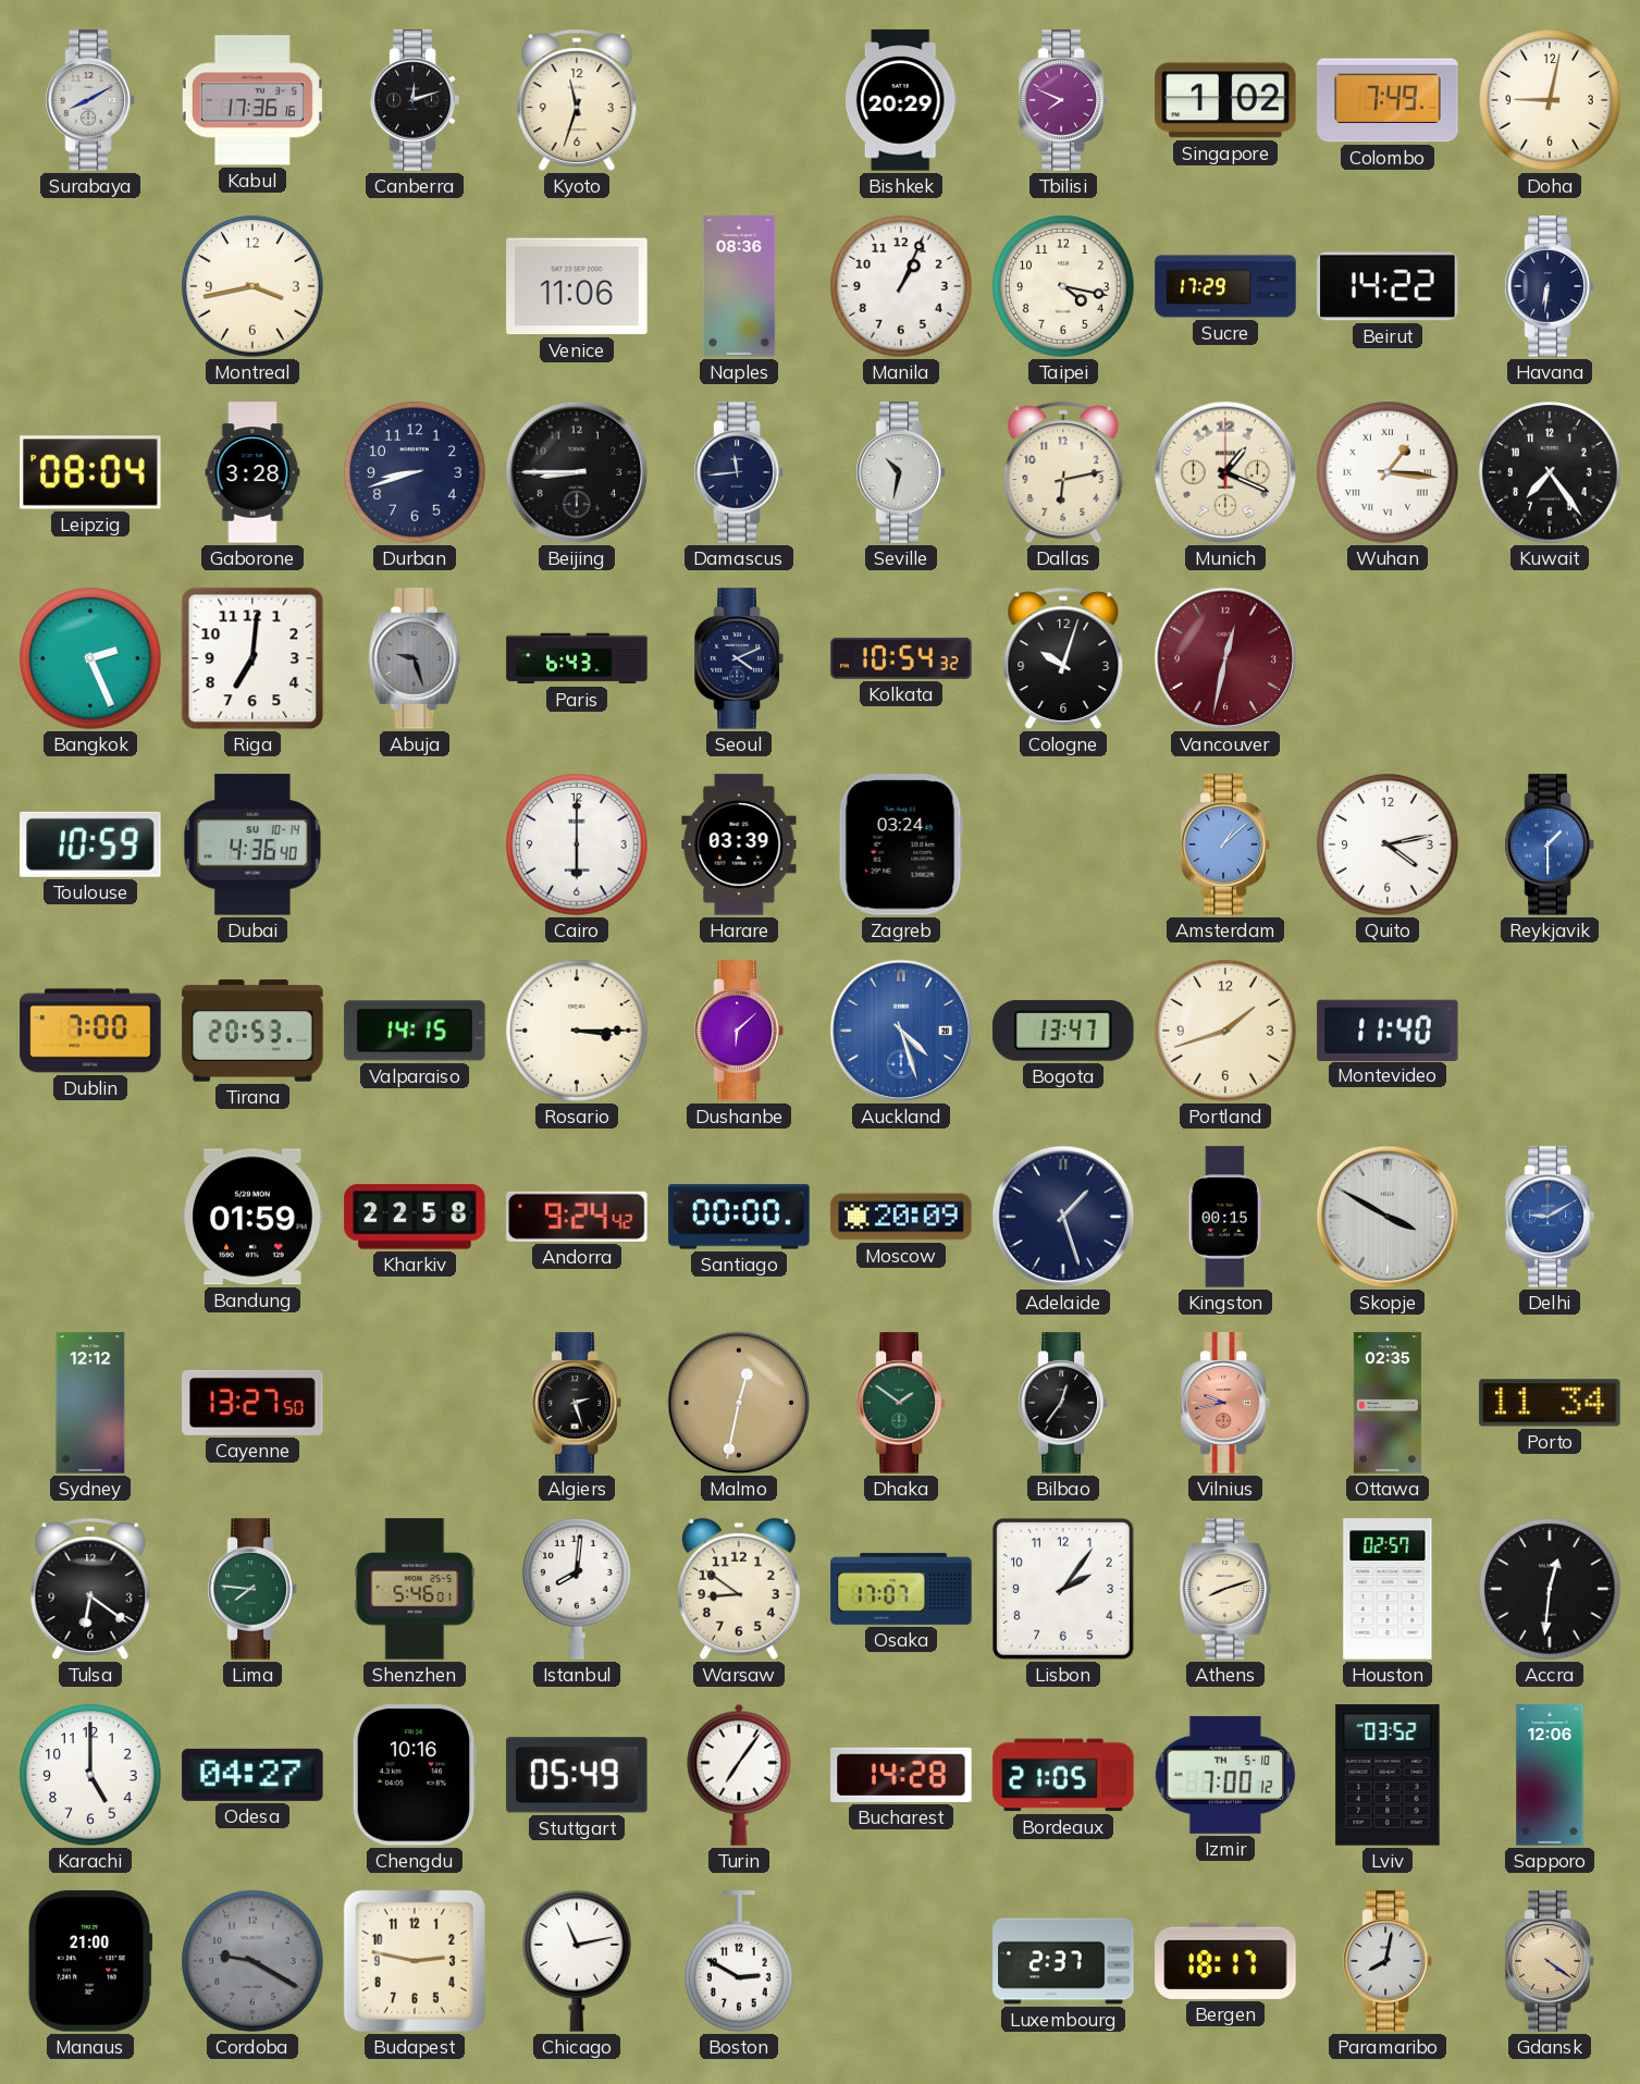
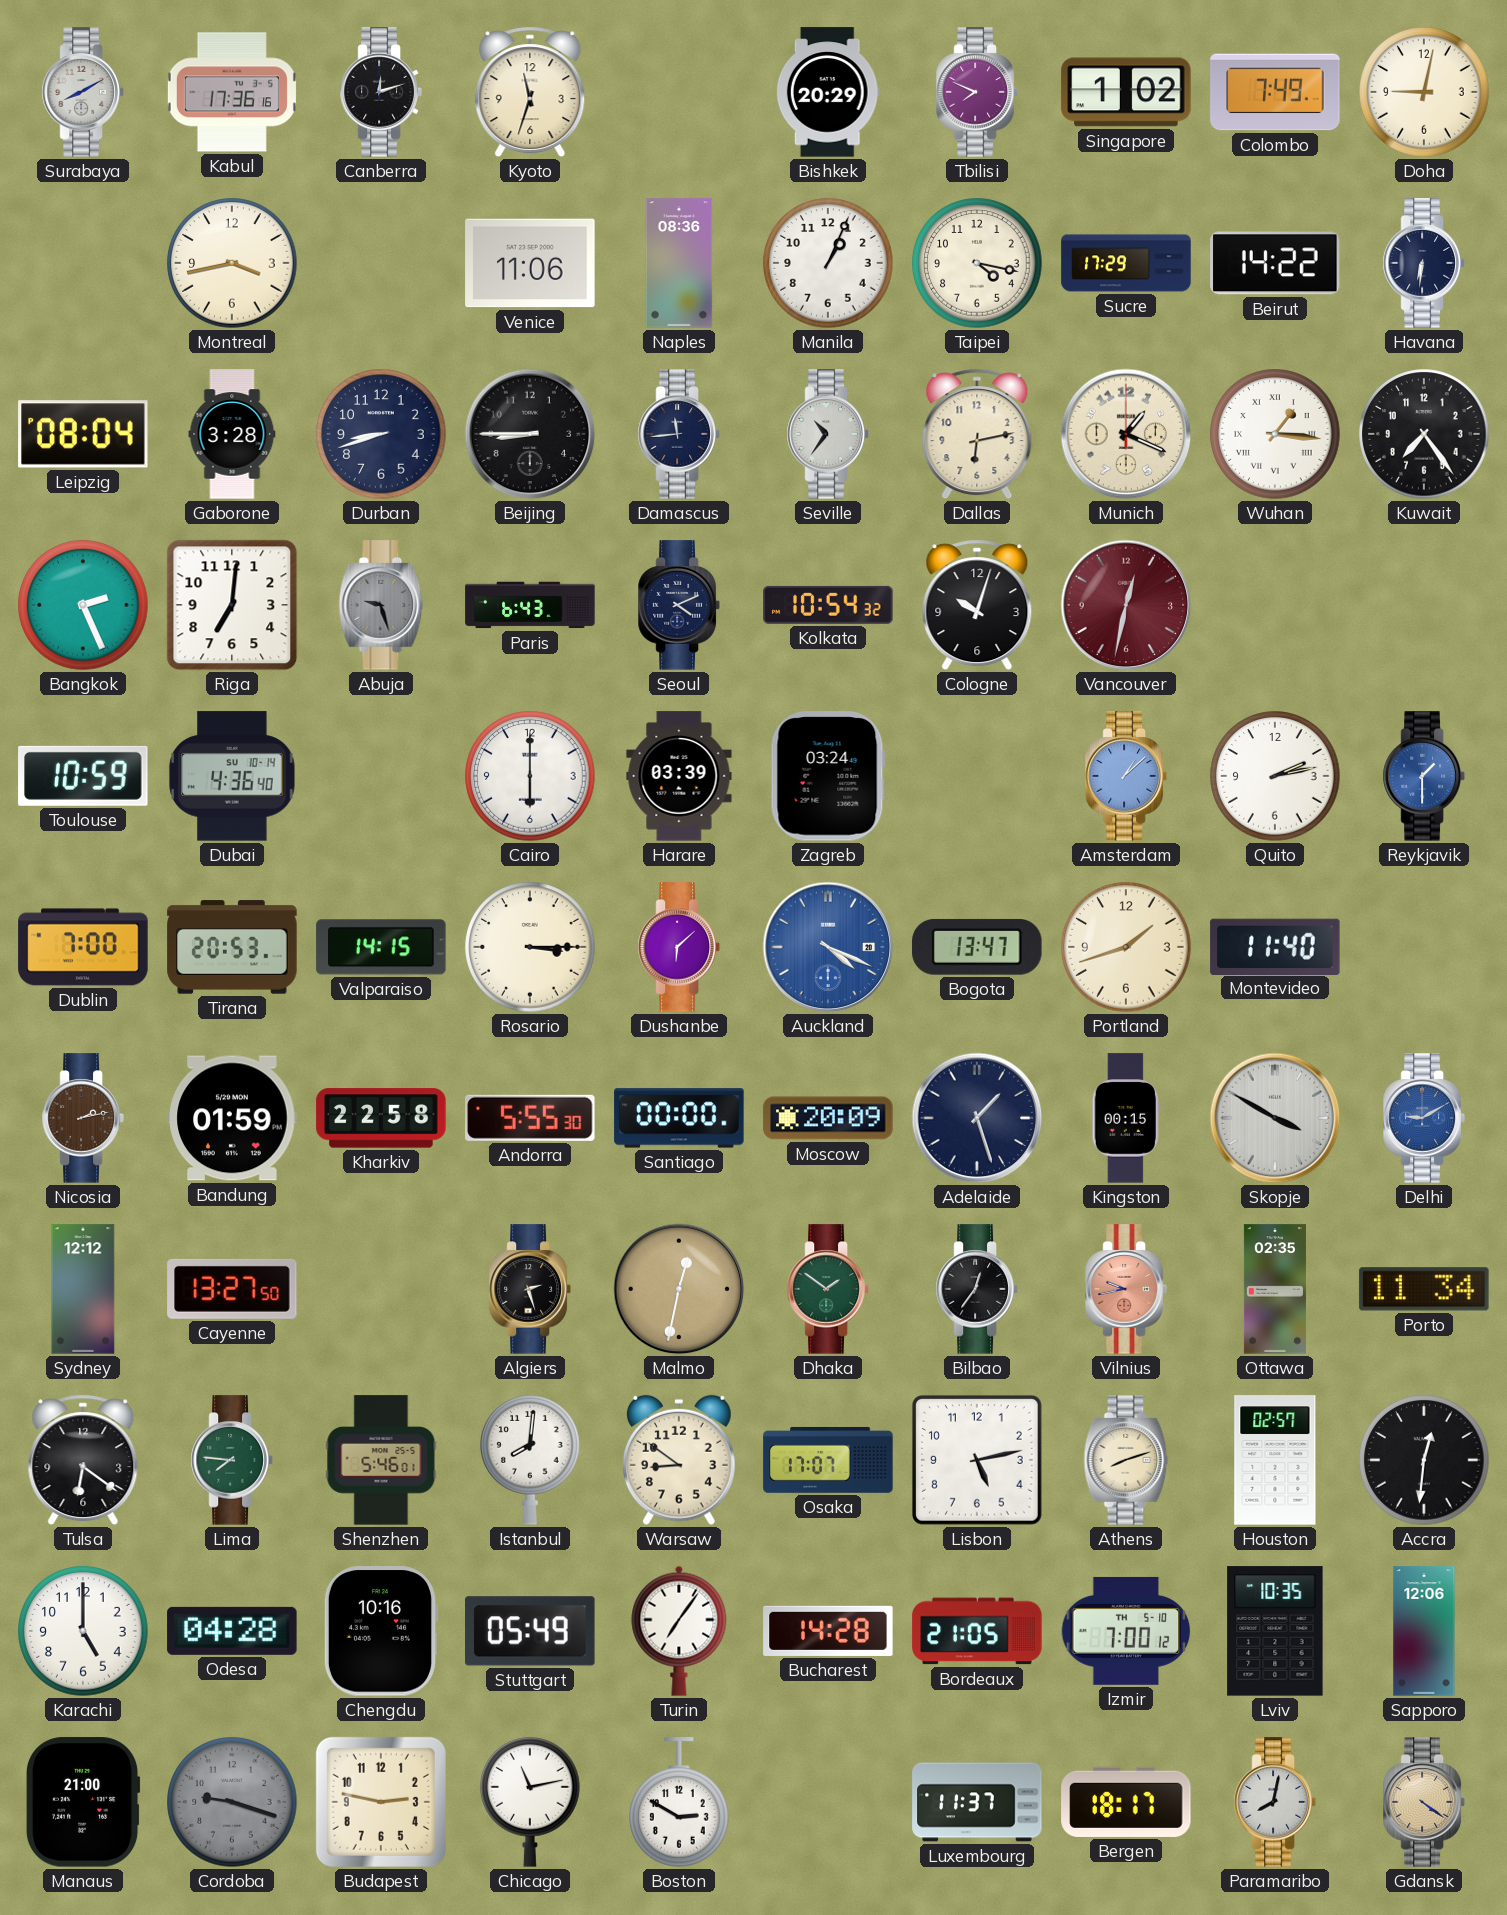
Seville: 10:32 -> 10:36 (828, 434)
Quito: 4:13 -> 2:13 (1275, 776)
Auckland: 4:27 -> 4:19 (828, 947)
Nicosia: none -> 2:13 (83, 1118)
Andorra: 9:24 -> 5:55 (530, 1118)
Lisbon: 2:06 -> 5:13 (977, 1460)
Odesa: 04:27 -> 04:28 (232, 1631)
Lviv: 03:52 -> 10:35 (1275, 1631)
Cordoba: 9:20 -> 9:18 (232, 1802)
Luxembourg: 2:37 -> 11:37 (977, 1802)
